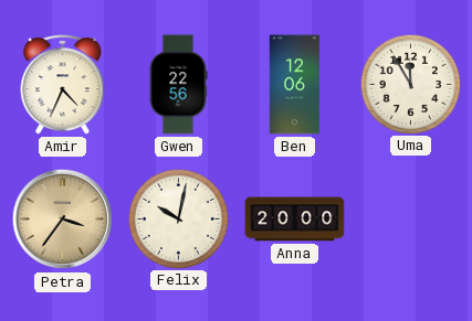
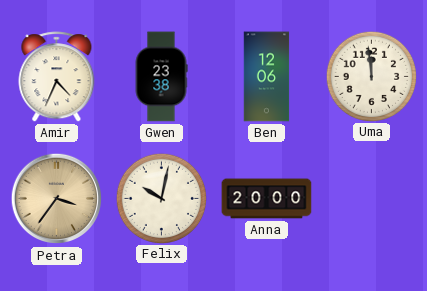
Gwen: 22:56 -> 23:38 (161, 77)
Uma: 11:55 -> 11:59 (371, 76)
